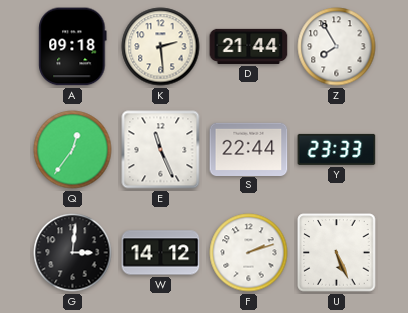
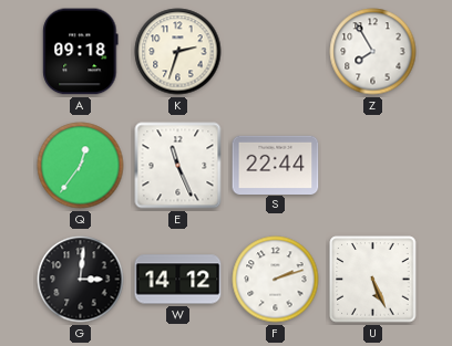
K: 2:29 -> 2:33 (178, 52)
D: 21:44 -> none (249, 46)
Y: 23:33 -> none (337, 149)
